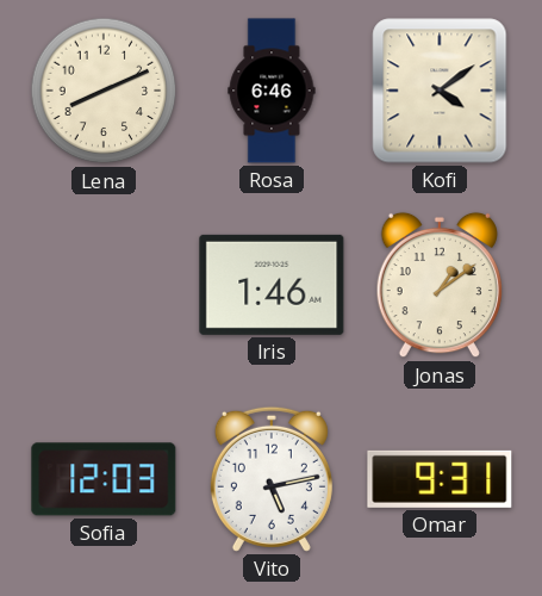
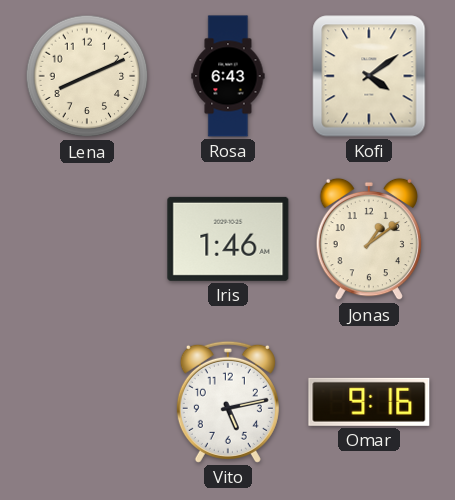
Rosa: 6:46 -> 6:43 (228, 76)
Sofia: 12:03 -> none (104, 479)
Omar: 9:31 -> 9:16 (369, 402)
